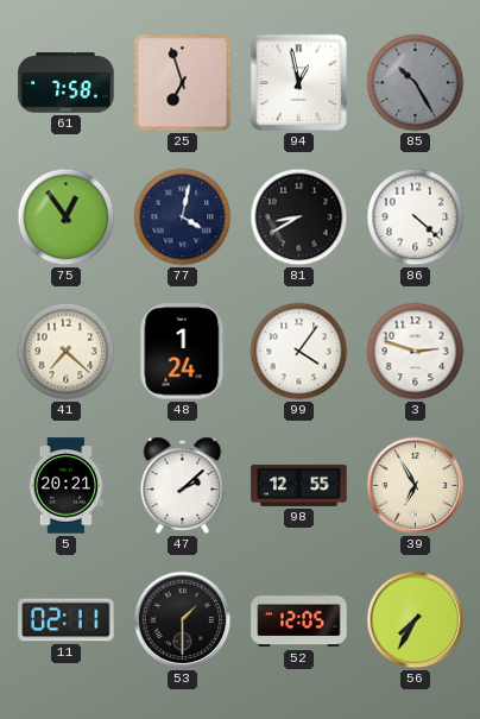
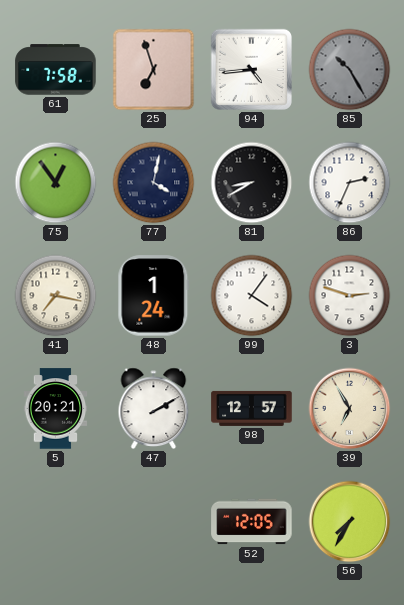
94: 12:58 -> 4:44 (251, 69)
86: 4:22 -> 2:34 (350, 183)
41: 7:22 -> 7:17 (56, 296)
47: 2:08 -> 2:10 (154, 408)
98: 12:55 -> 12:57 (252, 408)
11: 02:11 -> none (67, 620)
53: 1:30 -> none (183, 620)
